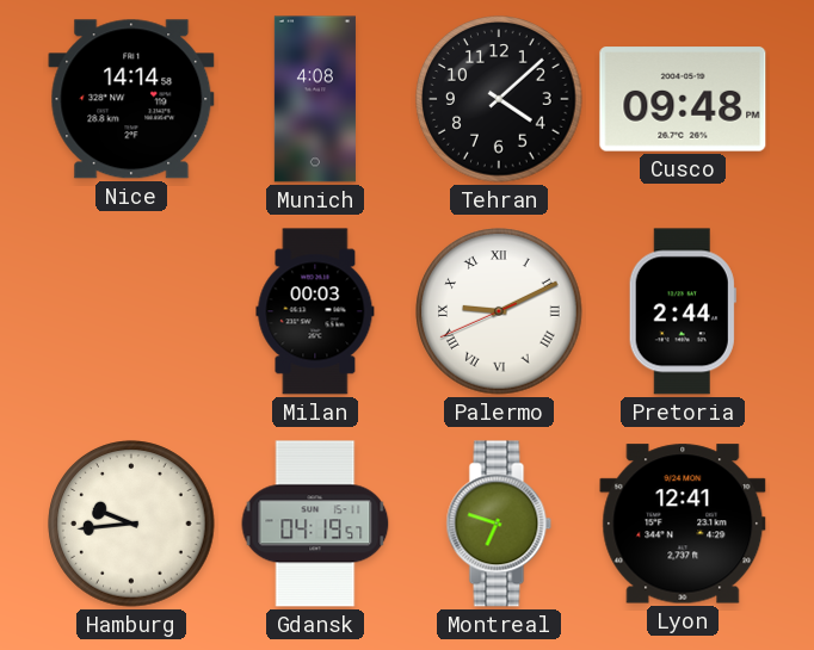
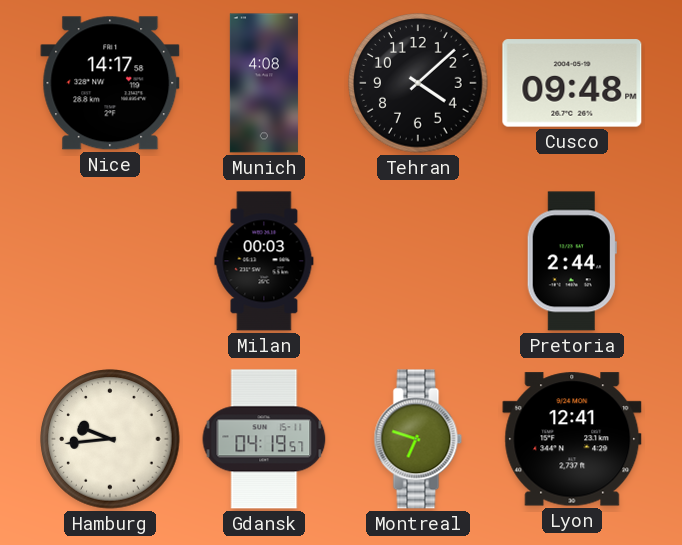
Nice: 14:14 -> 14:17 (110, 83)
Palermo: 9:10 -> none (499, 311)
